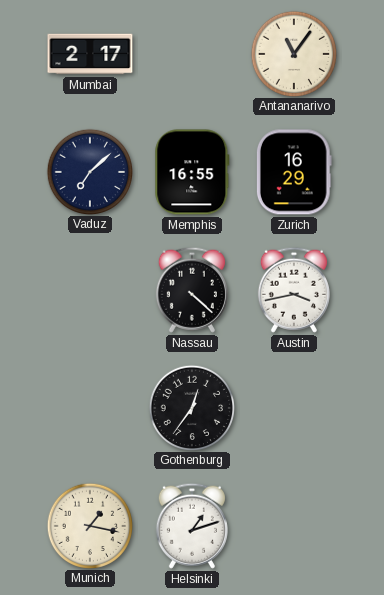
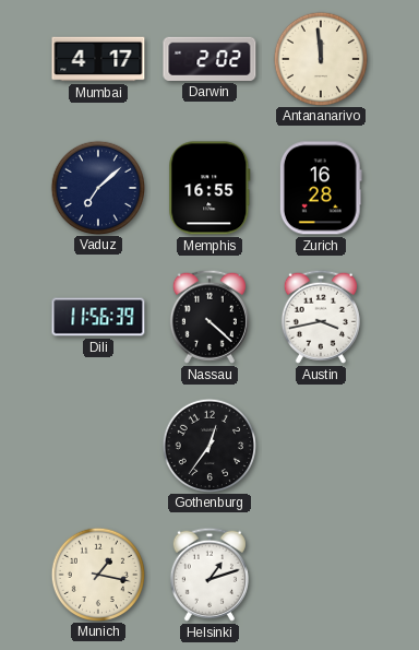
Mumbai: 2:17 -> 4:17 (98, 59)
Darwin: none -> 2:02 (209, 59)
Antananarivo: 11:06 -> 11:59 (320, 58)
Zurich: 16:29 -> 16:28 (321, 188)
Dili: none -> 11:56 (98, 317)
